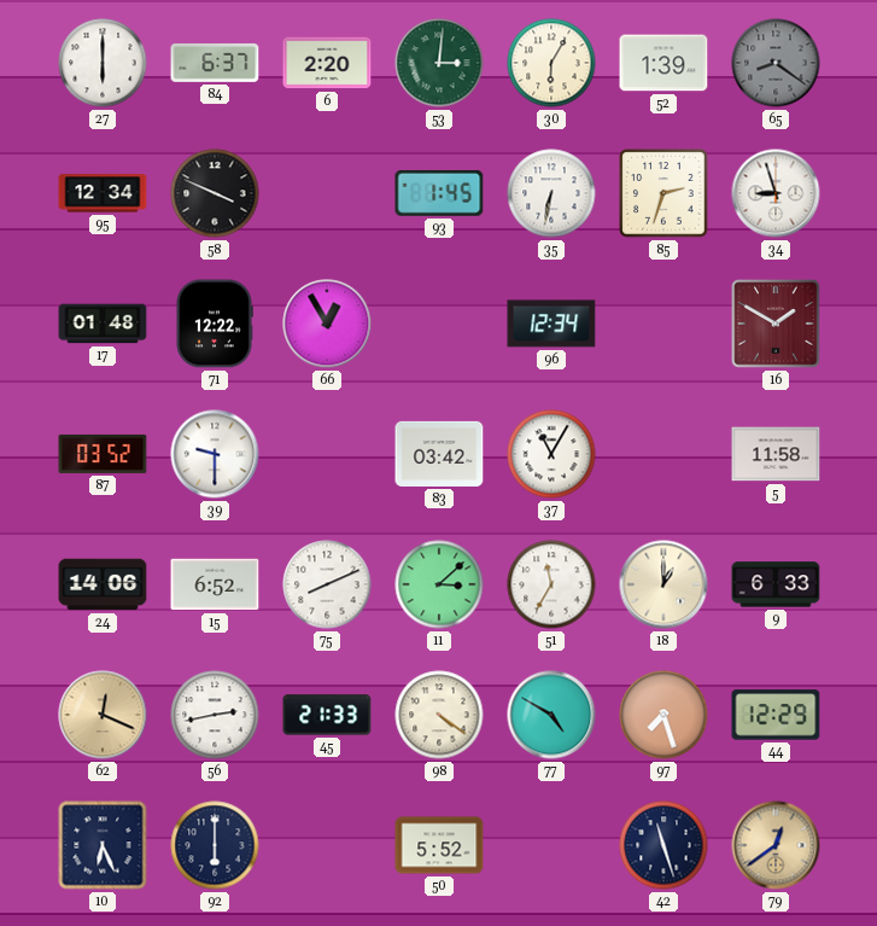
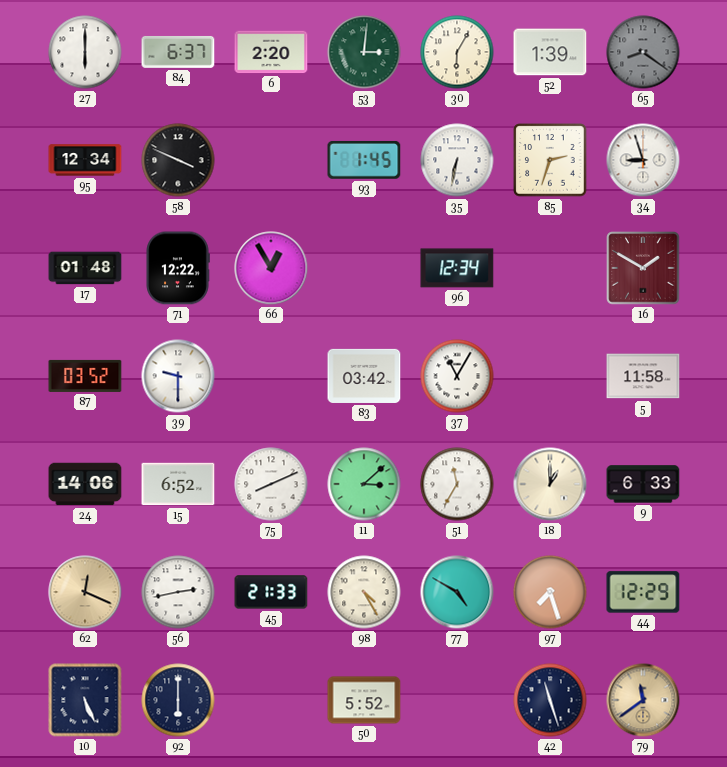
98: 4:21 -> 4:25 (364, 592)
10: 6:26 -> 5:26 (85, 700)
79: 12:39 -> 11:39 (643, 700)
